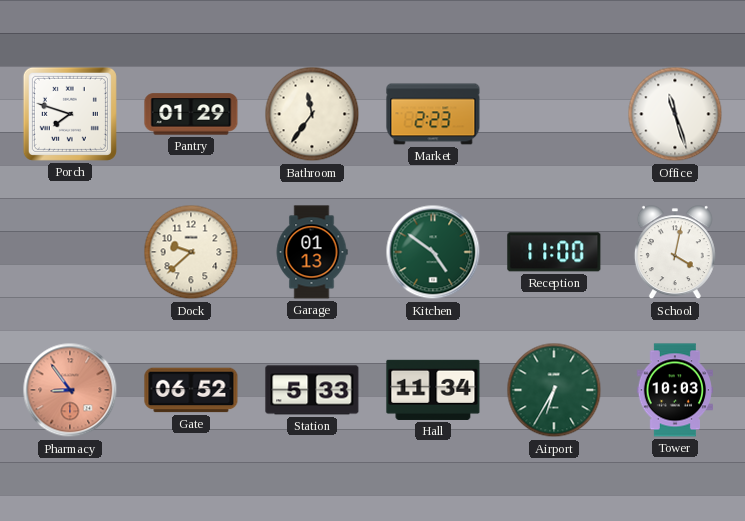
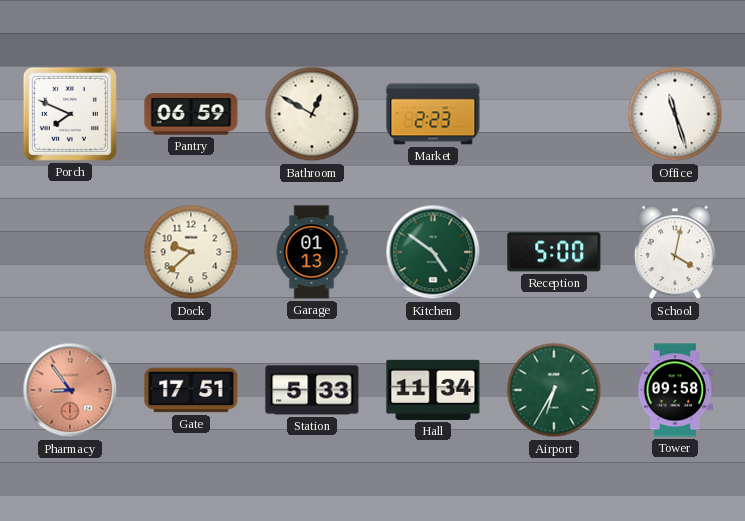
Porch: 7:48 -> 7:49 (70, 114)
Pantry: 01:29 -> 06:59 (191, 114)
Bathroom: 11:36 -> 12:50 (312, 114)
Reception: 11:00 -> 5:00 (554, 252)
Gate: 06:52 -> 17:51 (191, 390)
Tower: 10:03 -> 09:58 (674, 390)
